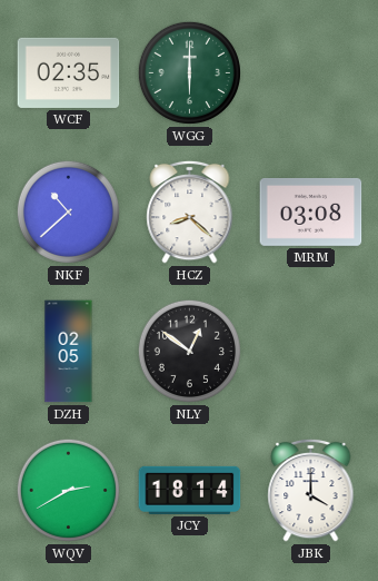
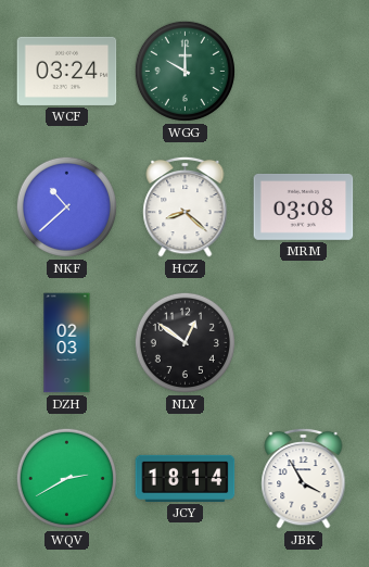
WCF: 02:35 -> 03:24 (67, 71)
WGG: 6:00 -> 10:00 (184, 71)
DZH: 02:05 -> 02:03 (67, 343)
JBK: 4:00 -> 3:55 (304, 478)
